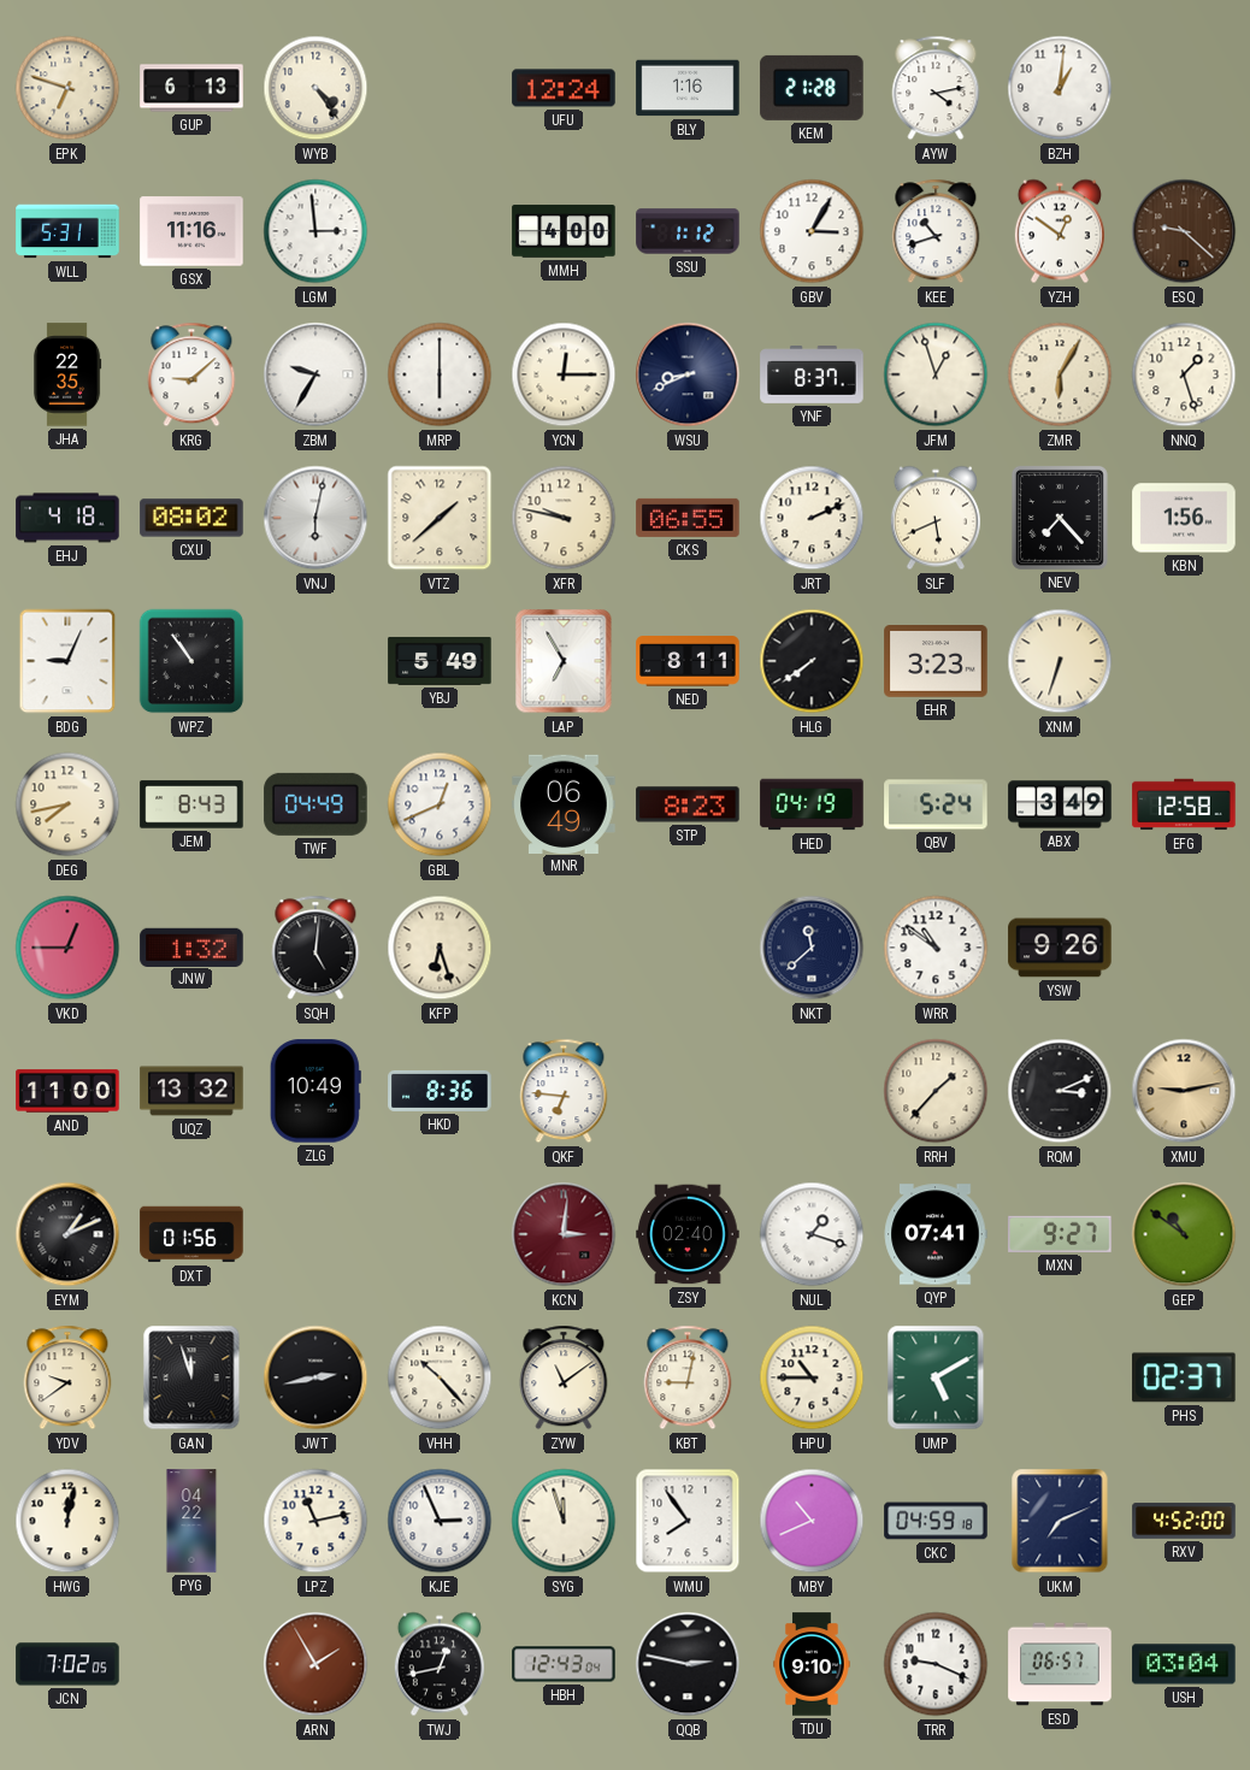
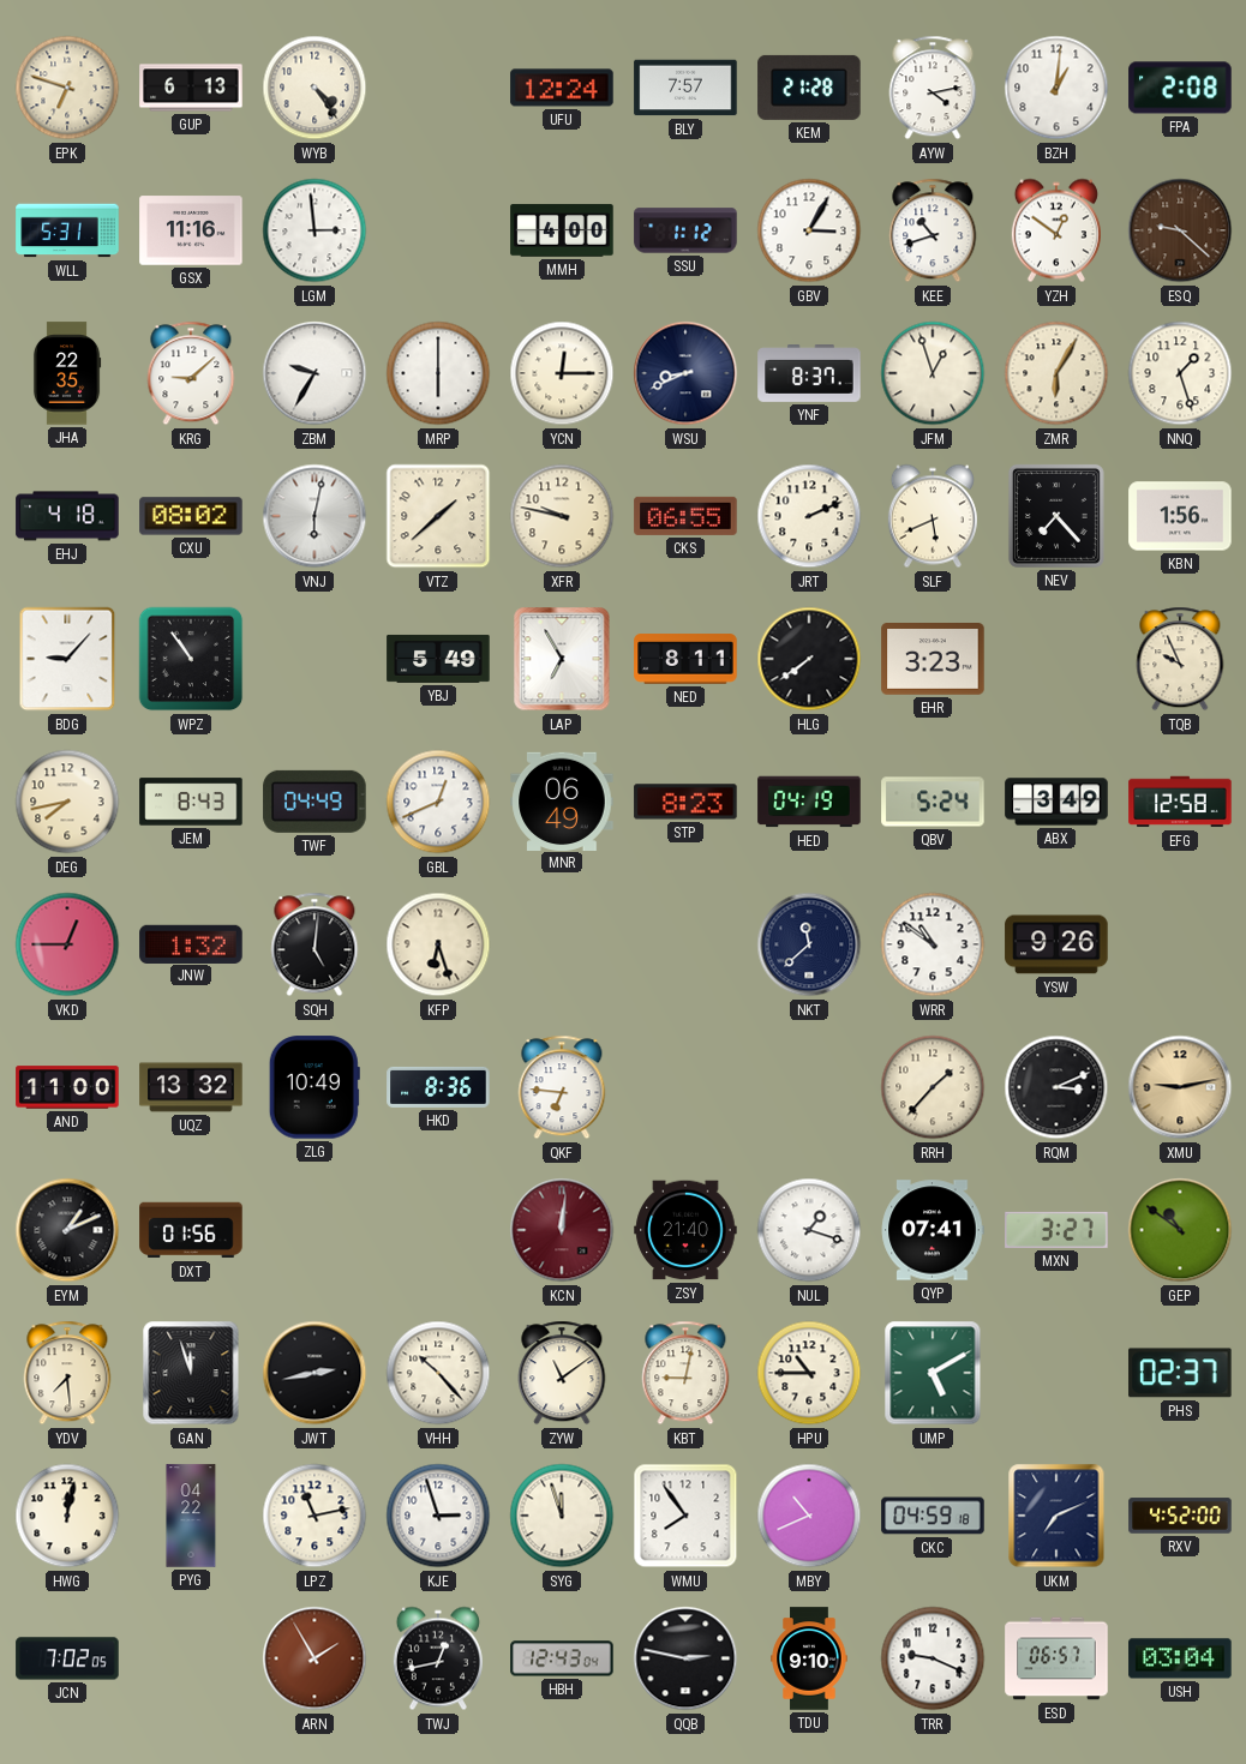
BLY: 1:16 -> 7:57 (685, 88)
FPA: none -> 2:08 (1180, 88)
BDG: 9:04 -> 9:07 (67, 659)
XNM: 6:33 -> none (1060, 661)
TQB: none -> 9:56 (1180, 659)
KCN: 3:01 -> 12:01 (562, 1230)
ZSY: 02:40 -> 21:40 (685, 1230)
MXN: 9:27 -> 3:27 (1056, 1230)
YDV: 9:39 -> 7:29 (67, 1373)
KJE: 2:56 -> 2:57 (438, 1516)
